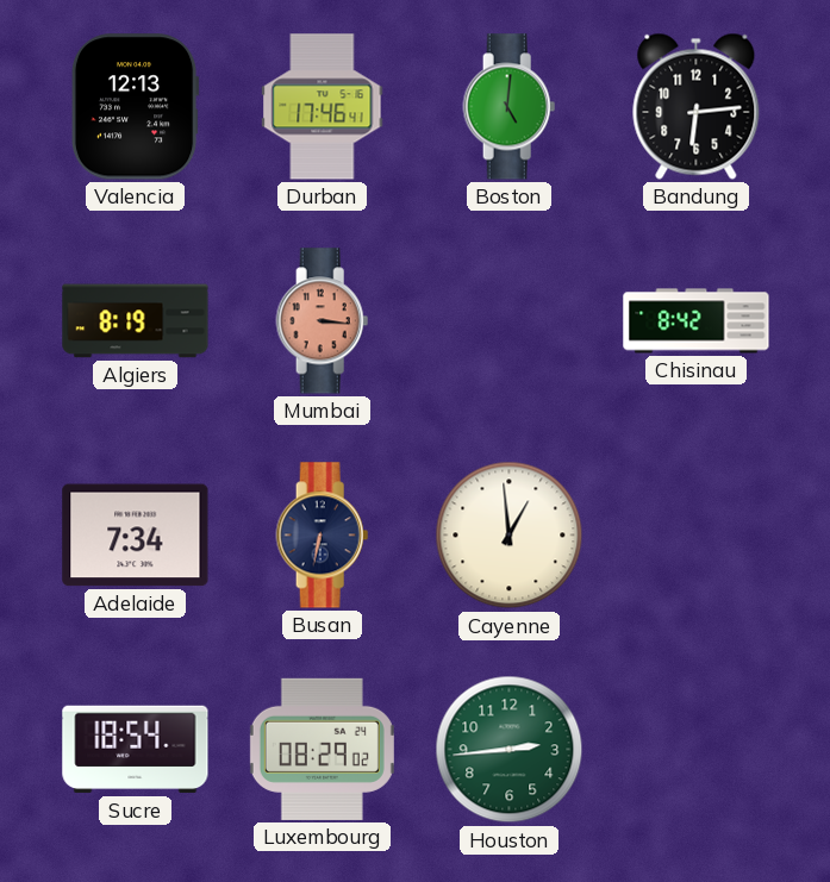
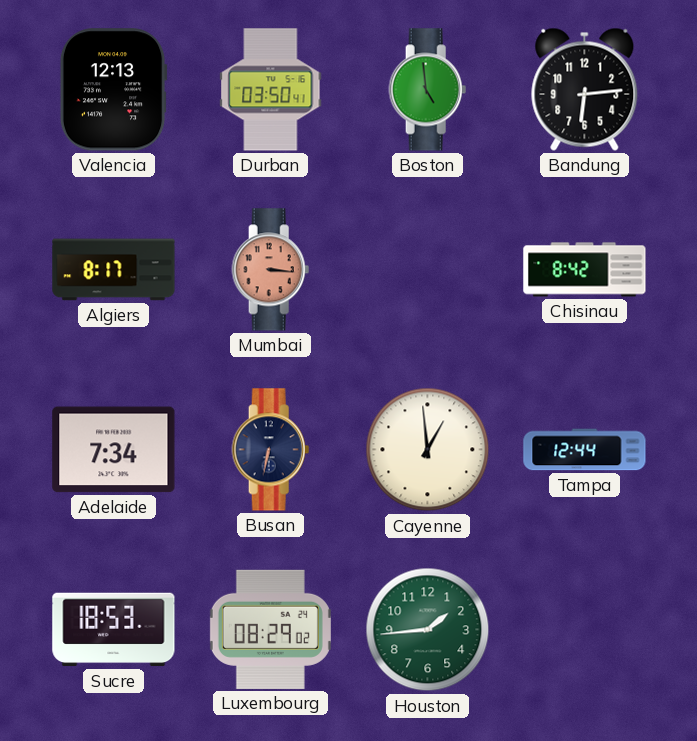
Durban: 17:46 -> 03:50 (271, 90)
Boston: 5:01 -> 4:59 (428, 90)
Algiers: 8:19 -> 8:17 (114, 270)
Tampa: none -> 12:44 (585, 450)
Sucre: 18:54 -> 18:53 (114, 630)
Houston: 2:44 -> 1:44 (428, 630)
